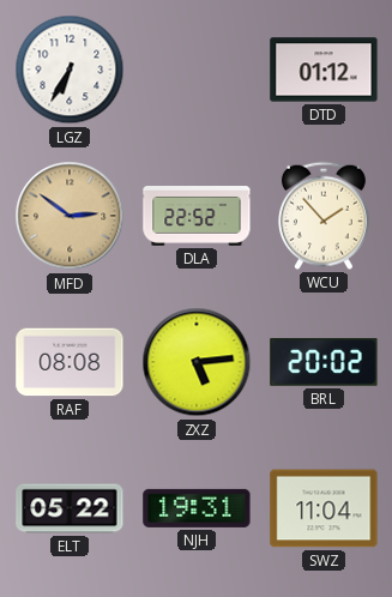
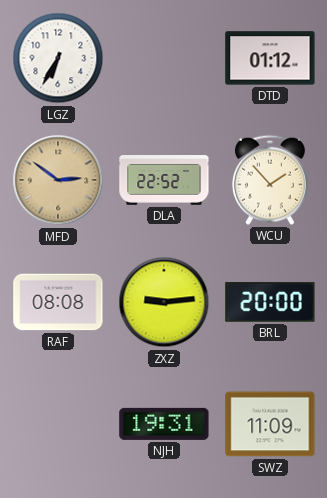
ZXZ: 5:14 -> 9:14 (164, 302)
BRL: 20:02 -> 20:00 (270, 302)
ELT: 05:22 -> none (70, 508)
SWZ: 11:04 -> 11:09 (270, 424)
